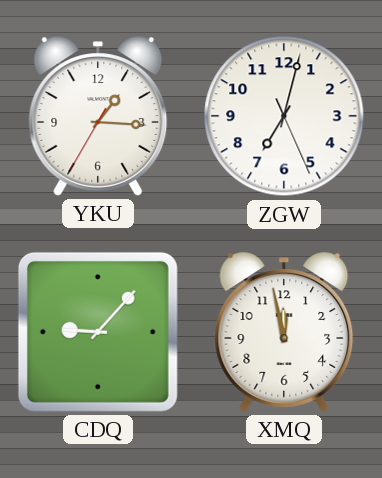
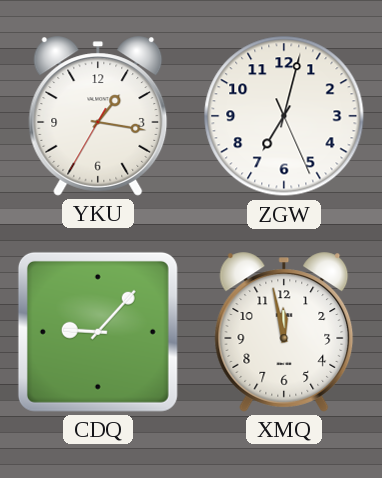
YKU: 1:15 -> 1:16 (98, 116)
